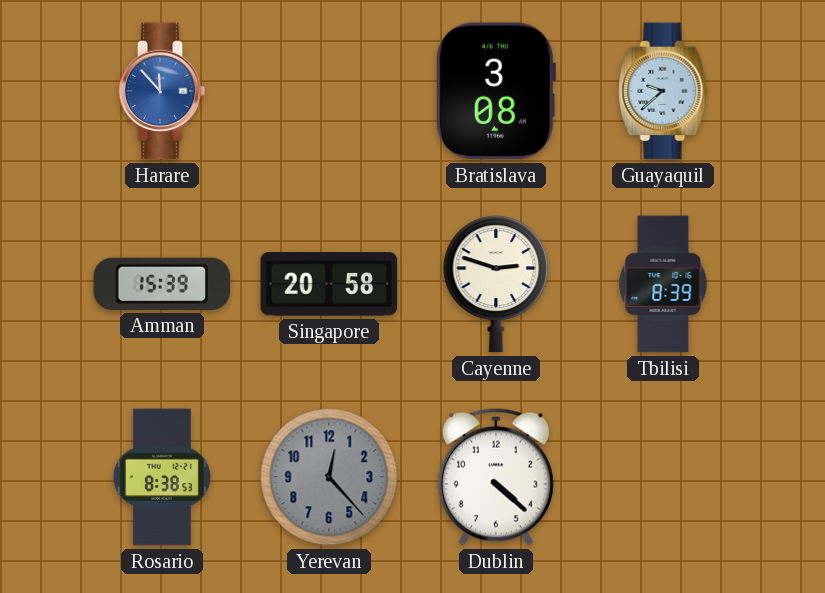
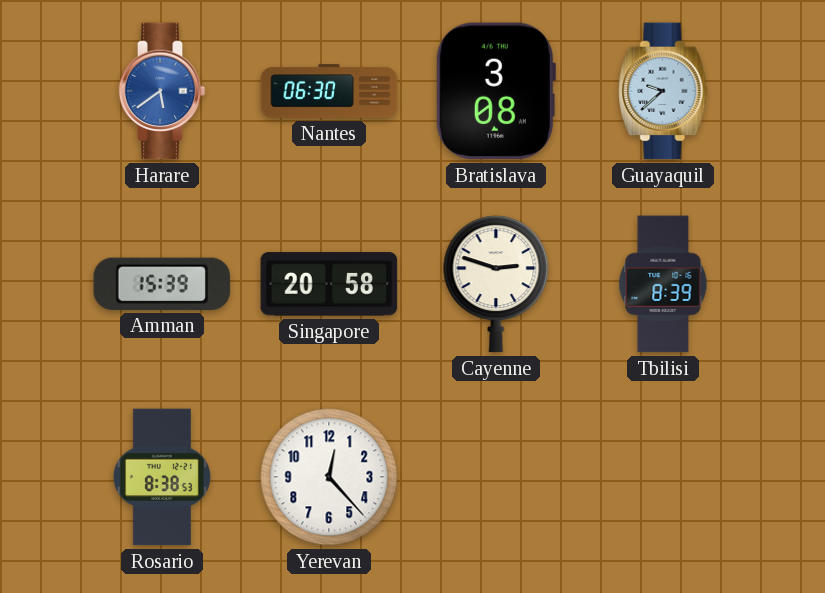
Harare: 11:53 -> 5:39 (162, 91)
Nantes: none -> 06:30 (329, 91)
Yerevan dial: grey -> white (329, 477)
Dublin: 4:22 -> none (496, 477)
